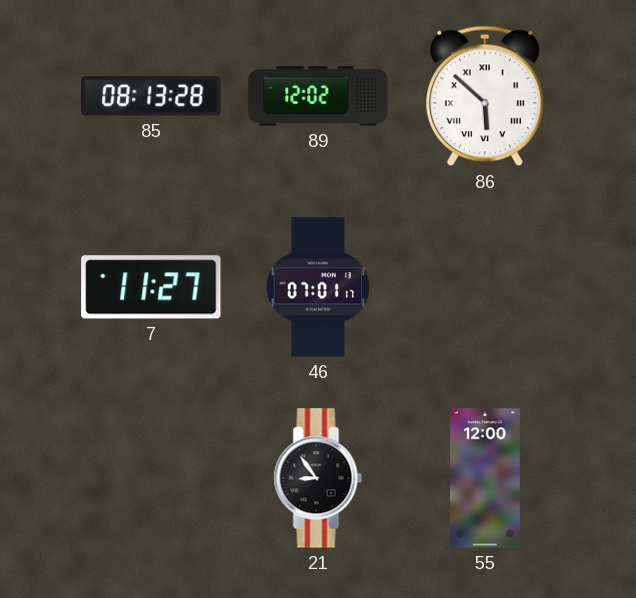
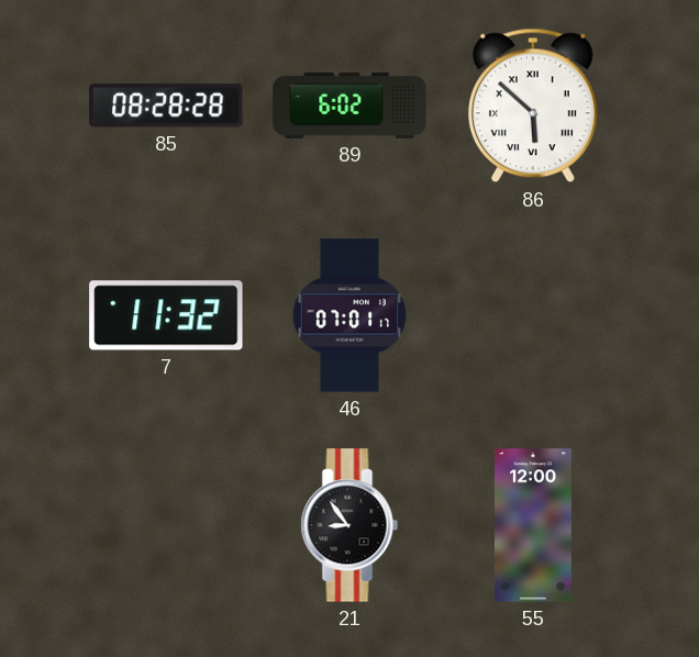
85: 08:13 -> 08:28 (166, 105)
89: 12:02 -> 6:02 (349, 105)
7: 11:27 -> 11:32 (166, 315)
